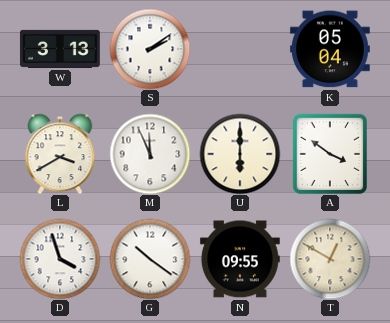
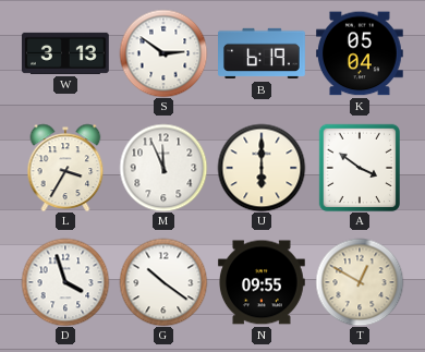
S: 2:09 -> 2:51 (163, 53)
B: none -> 6:19 (263, 53)
L: 3:40 -> 3:35 (65, 168)
